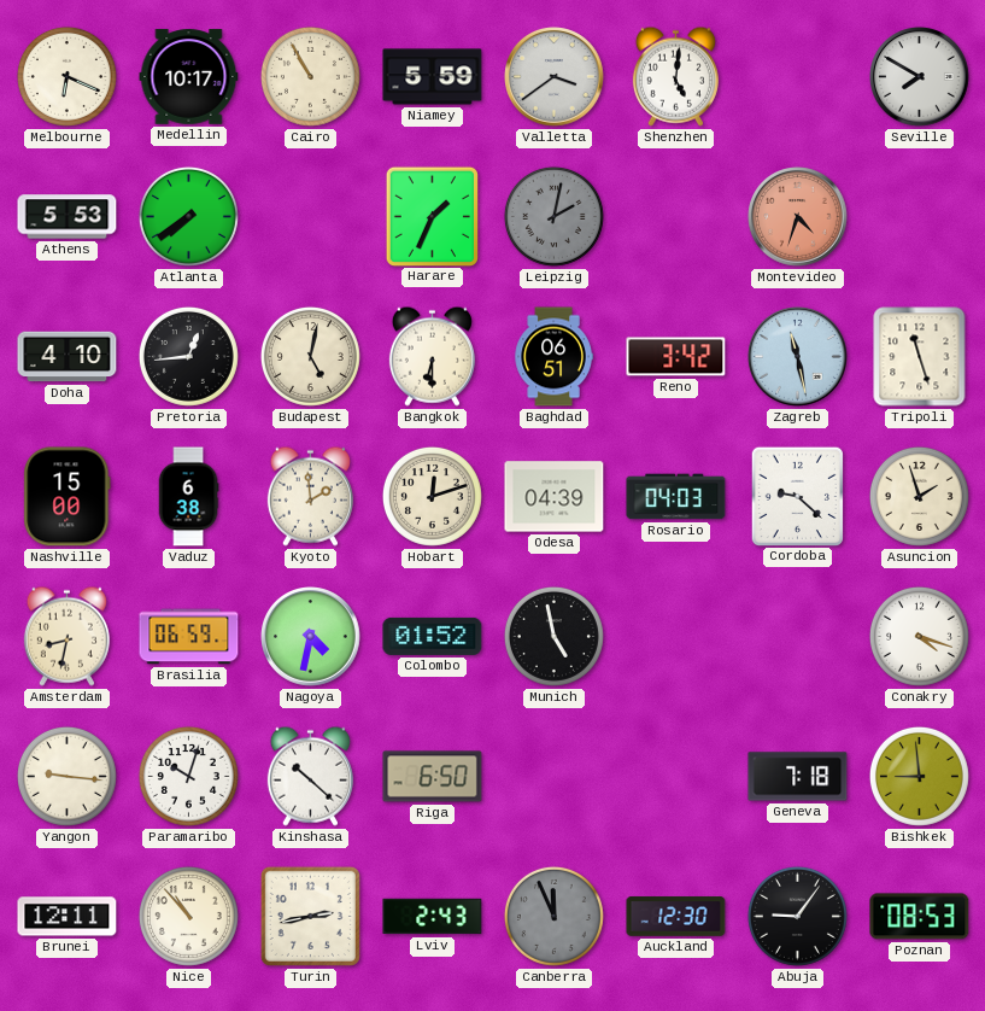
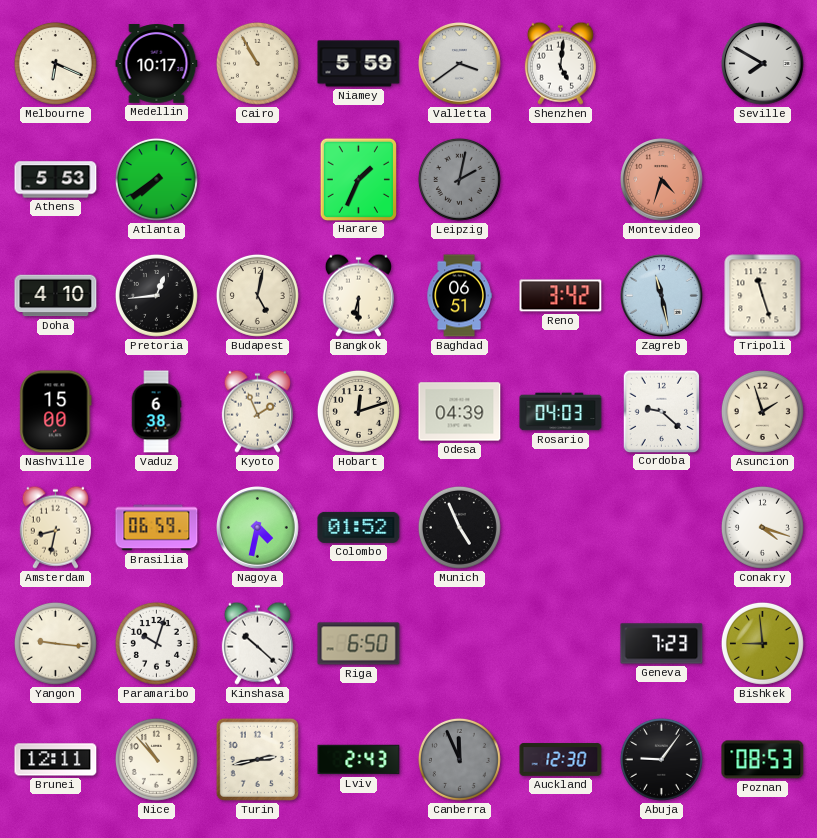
Kyoto: 1:59 -> 1:56 (257, 411)
Munich: 4:58 -> 4:56 (459, 527)
Geneva: 7:18 -> 7:23 (662, 644)
